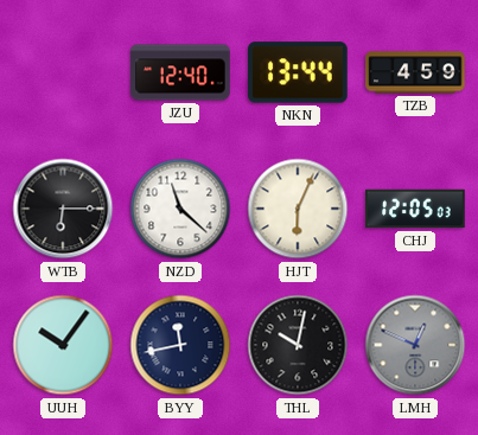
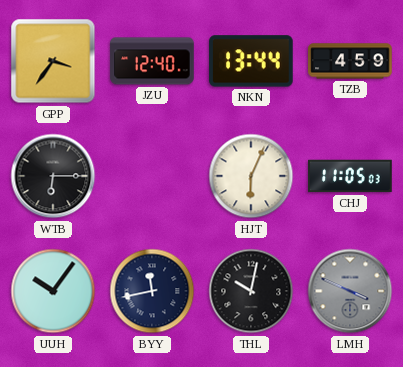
GPP: none -> 3:36 (53, 61)
NZD: 11:22 -> none (180, 209)
CHJ: 12:05 -> 11:05 (350, 176)
LMH: 12:49 -> 3:49 (350, 291)
